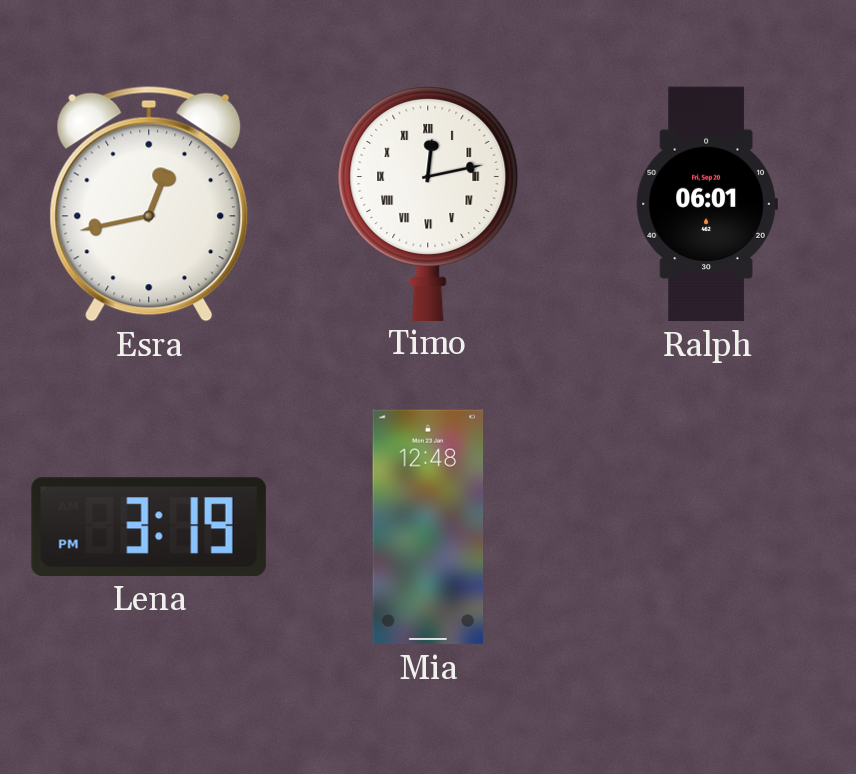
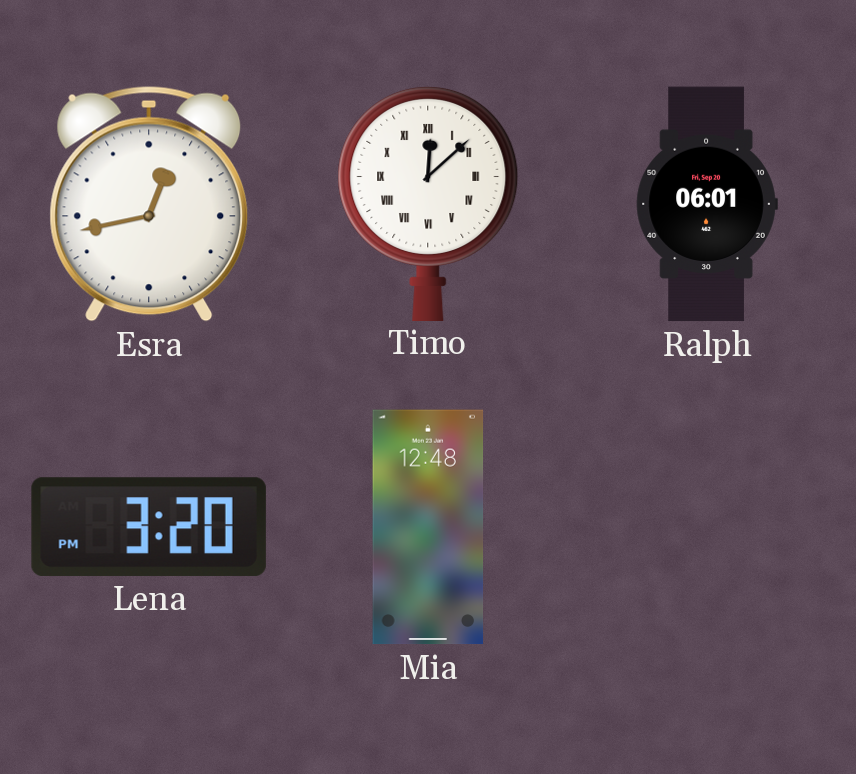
Timo: 12:13 -> 12:08 (428, 203)
Lena: 3:19 -> 3:20 (149, 527)
